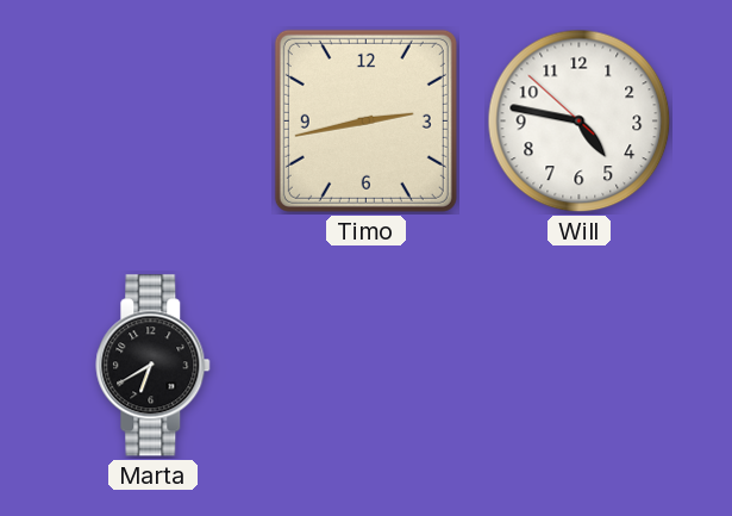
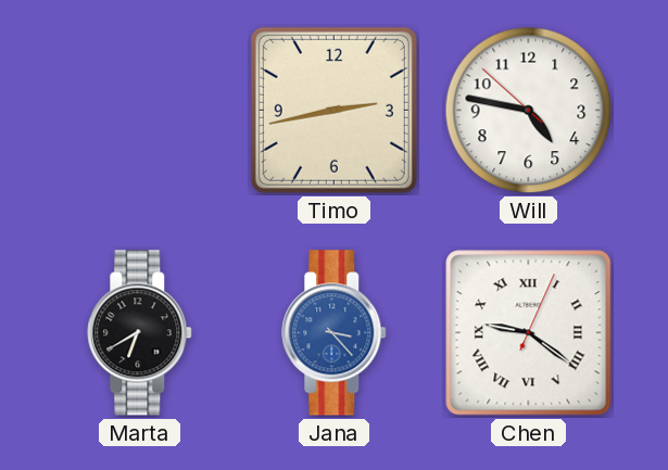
Jana: none -> 3:23 (335, 333)
Chen: none -> 9:21 (529, 333)
